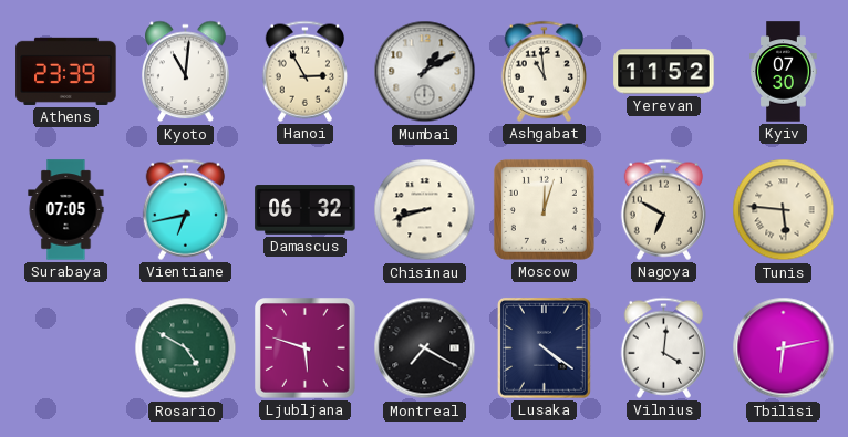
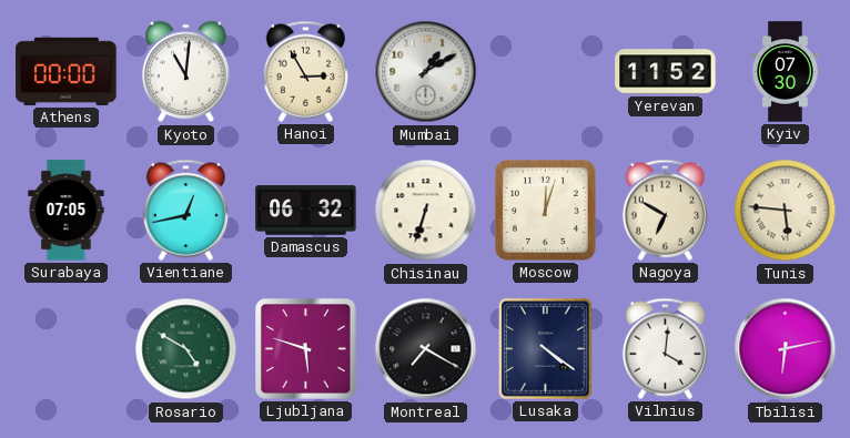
Athens: 23:39 -> 00:00 (67, 71)
Ashgabat: 10:59 -> none (544, 71)
Vientiane: 6:43 -> 12:43 (185, 210)
Chisinau: 8:42 -> 6:33 (426, 211)
